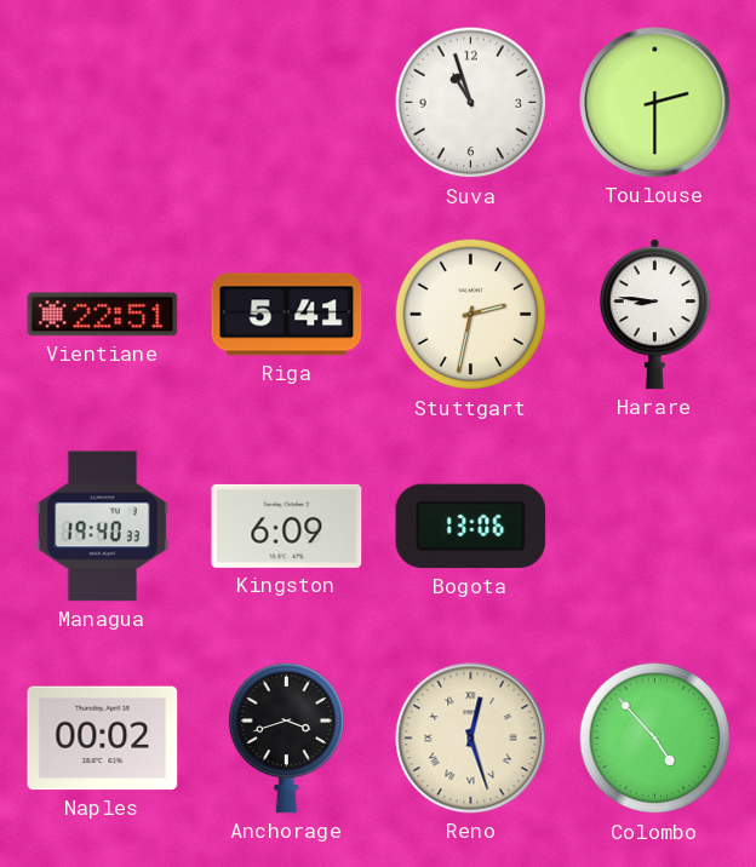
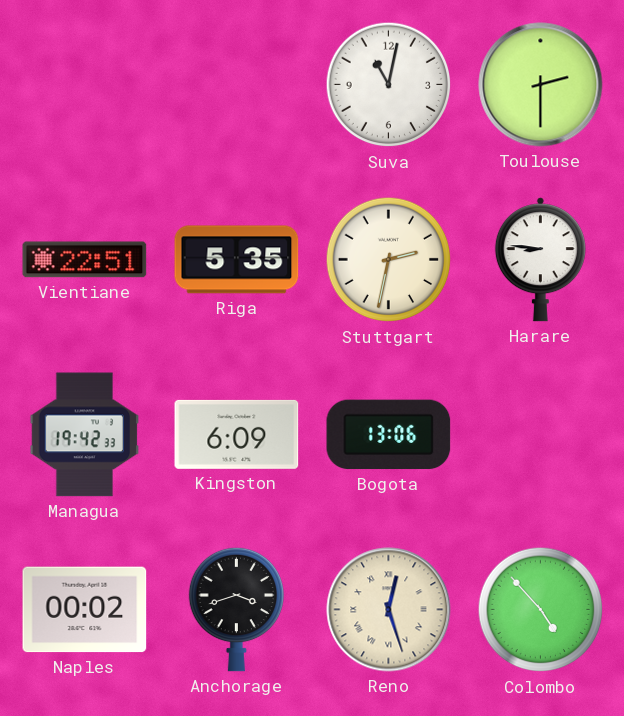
Suva: 10:57 -> 11:02 (389, 85)
Riga: 5:41 -> 5:35 (237, 260)
Managua: 19:40 -> 19:42 (85, 435)
